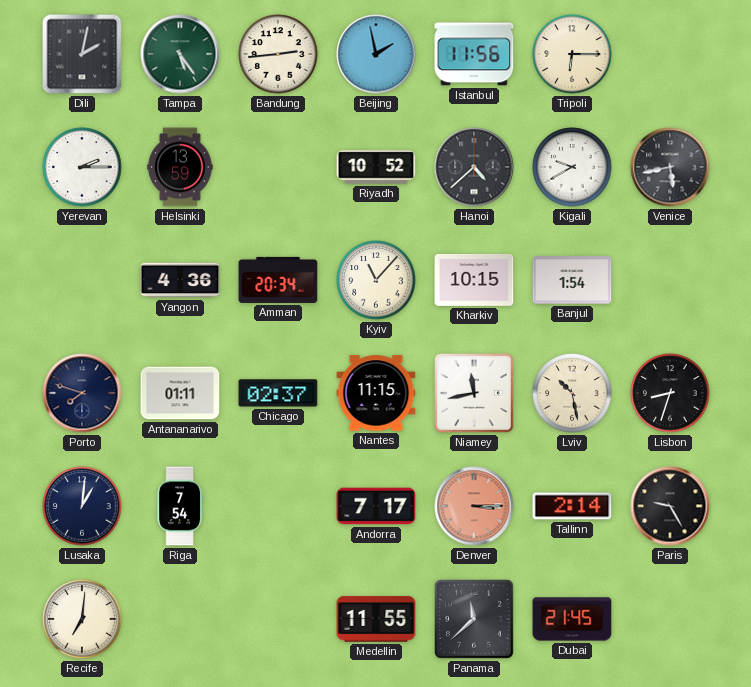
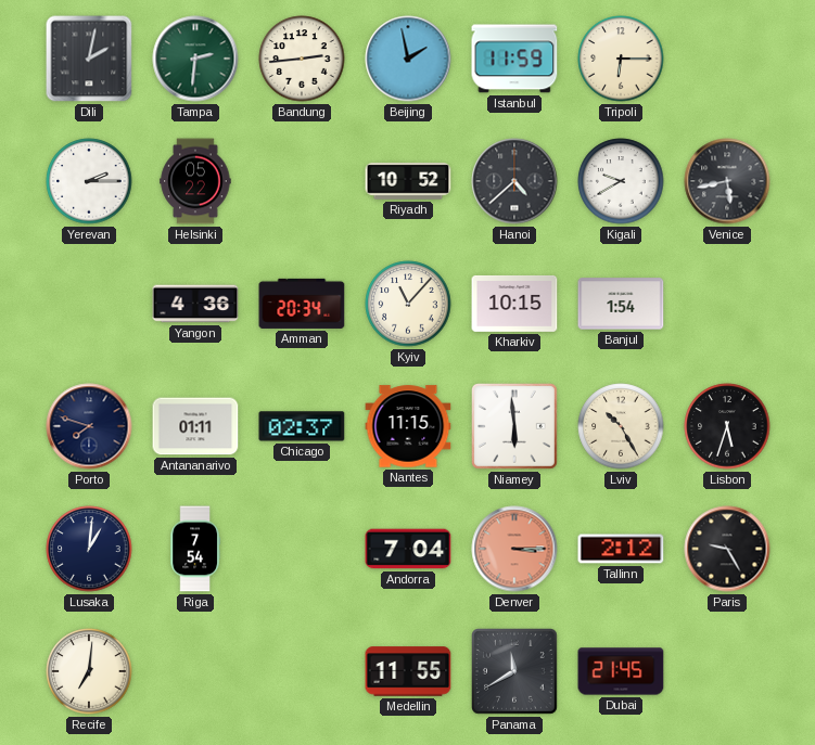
Tampa: 5:24 -> 2:31 (195, 59)
Istanbul: 11:56 -> 11:59 (514, 59)
Helsinki: 13:59 -> 05:22 (195, 181)
Niamey: 11:43 -> 5:59 (515, 427)
Lviv: 10:28 -> 10:25 (621, 426)
Lisbon: 8:33 -> 5:33 (727, 426)
Andorra: 7:17 -> 7:04 (408, 549)
Tallinn: 2:14 -> 2:12 (621, 549)
Panama: 11:38 -> 11:40 (515, 672)
